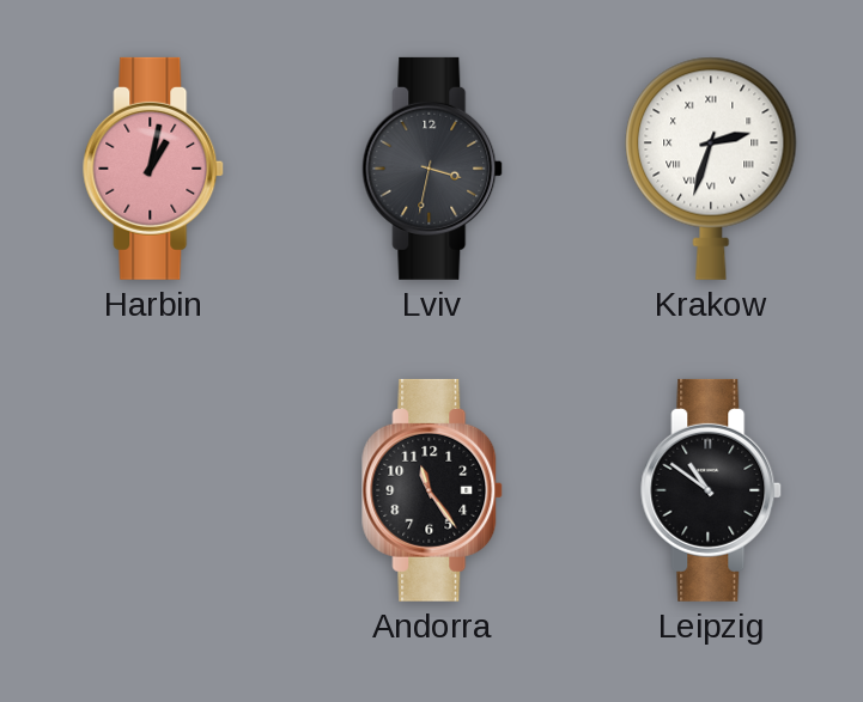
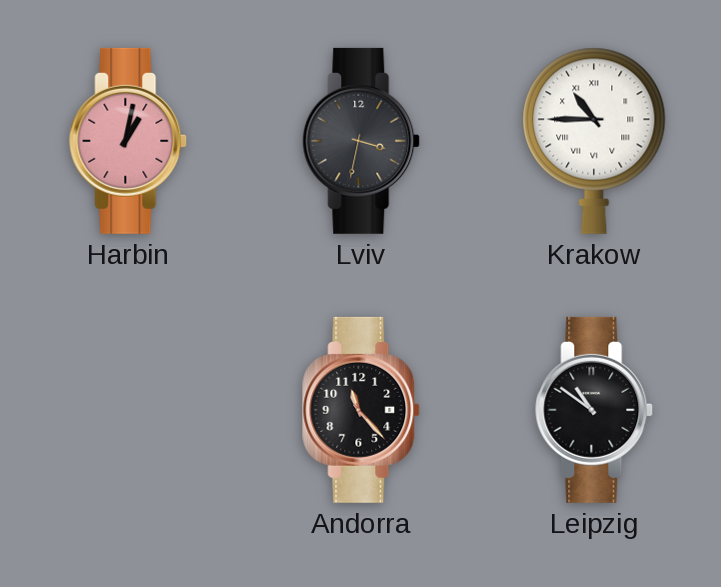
Krakow: 2:33 -> 10:45 (594, 141)
Andorra: 11:24 -> 11:23 (362, 410)
